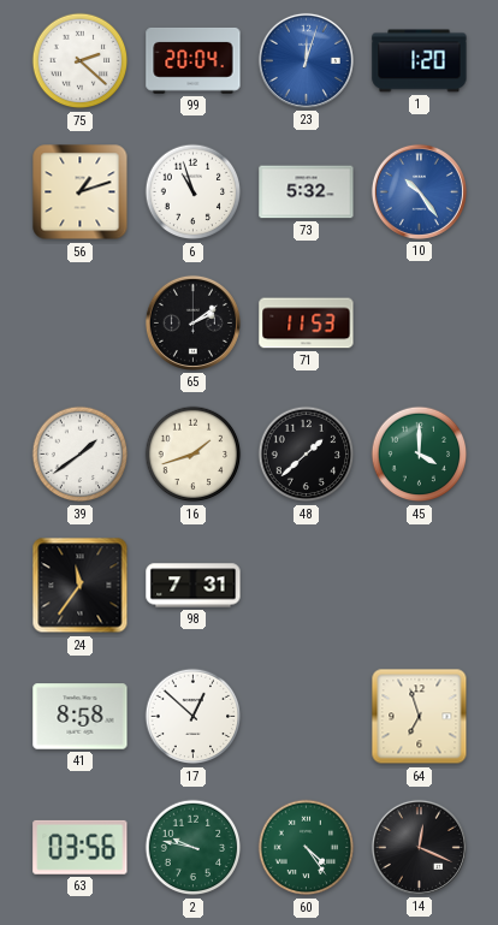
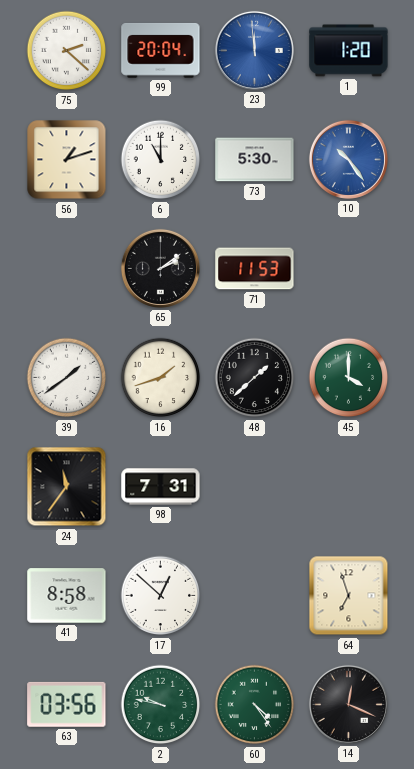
23: 12:03 -> 11:59 (254, 50)
6: 10:57 -> 11:00 (161, 160)
73: 5:32 -> 5:30 (255, 160)
